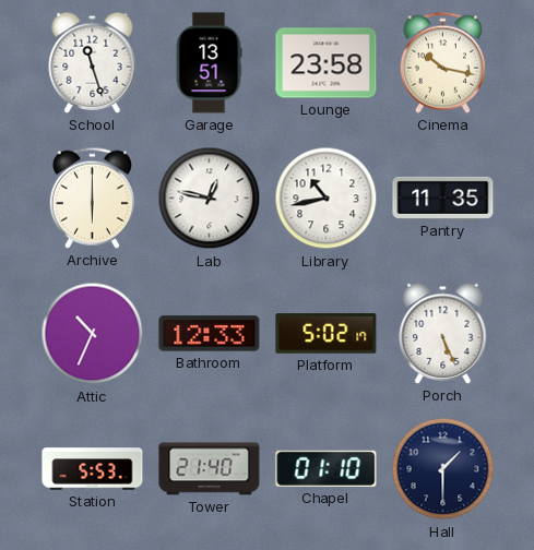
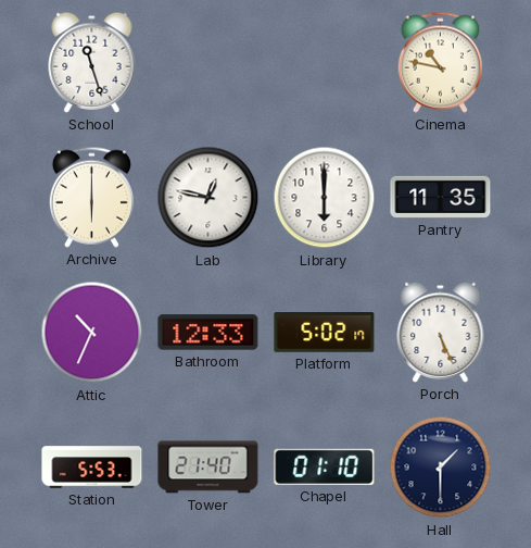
Garage: 13:51 -> none (209, 63)
Lounge: 23:58 -> none (327, 63)
Cinema: 10:17 -> 10:47 (440, 62)
Library: 10:43 -> 6:00 (325, 198)
